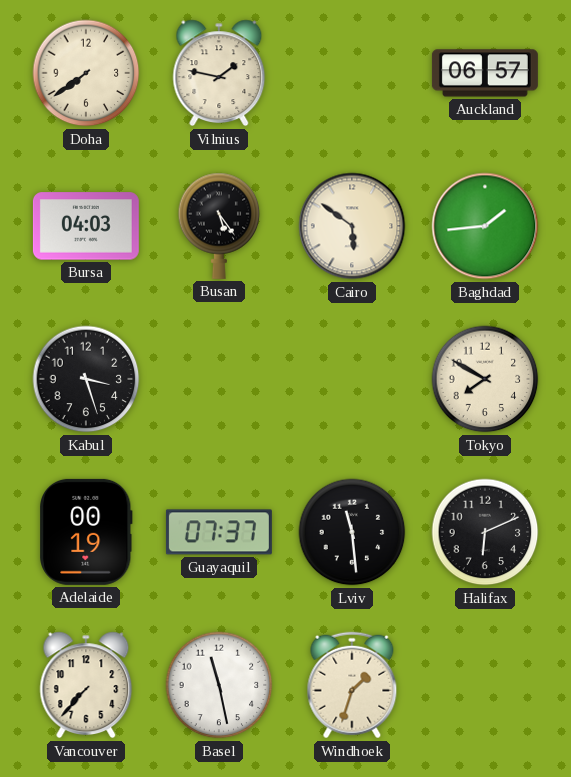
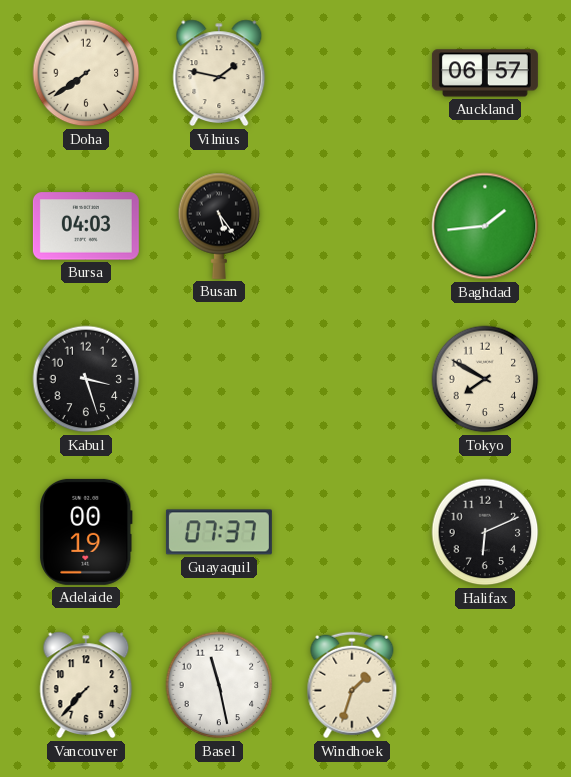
Cairo: 5:51 -> none (352, 226)
Lviv: 11:29 -> none (352, 532)
